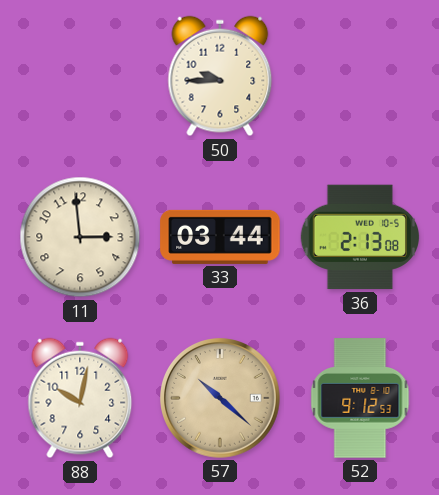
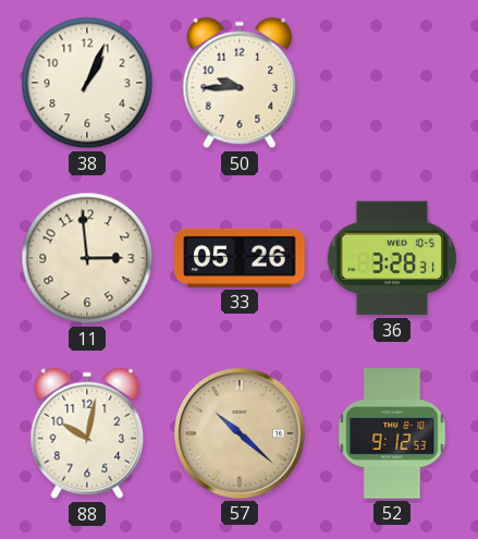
38: none -> 1:04 (87, 83)
33: 03:44 -> 05:26 (240, 258)
36: 2:13 -> 3:28 (392, 258)
